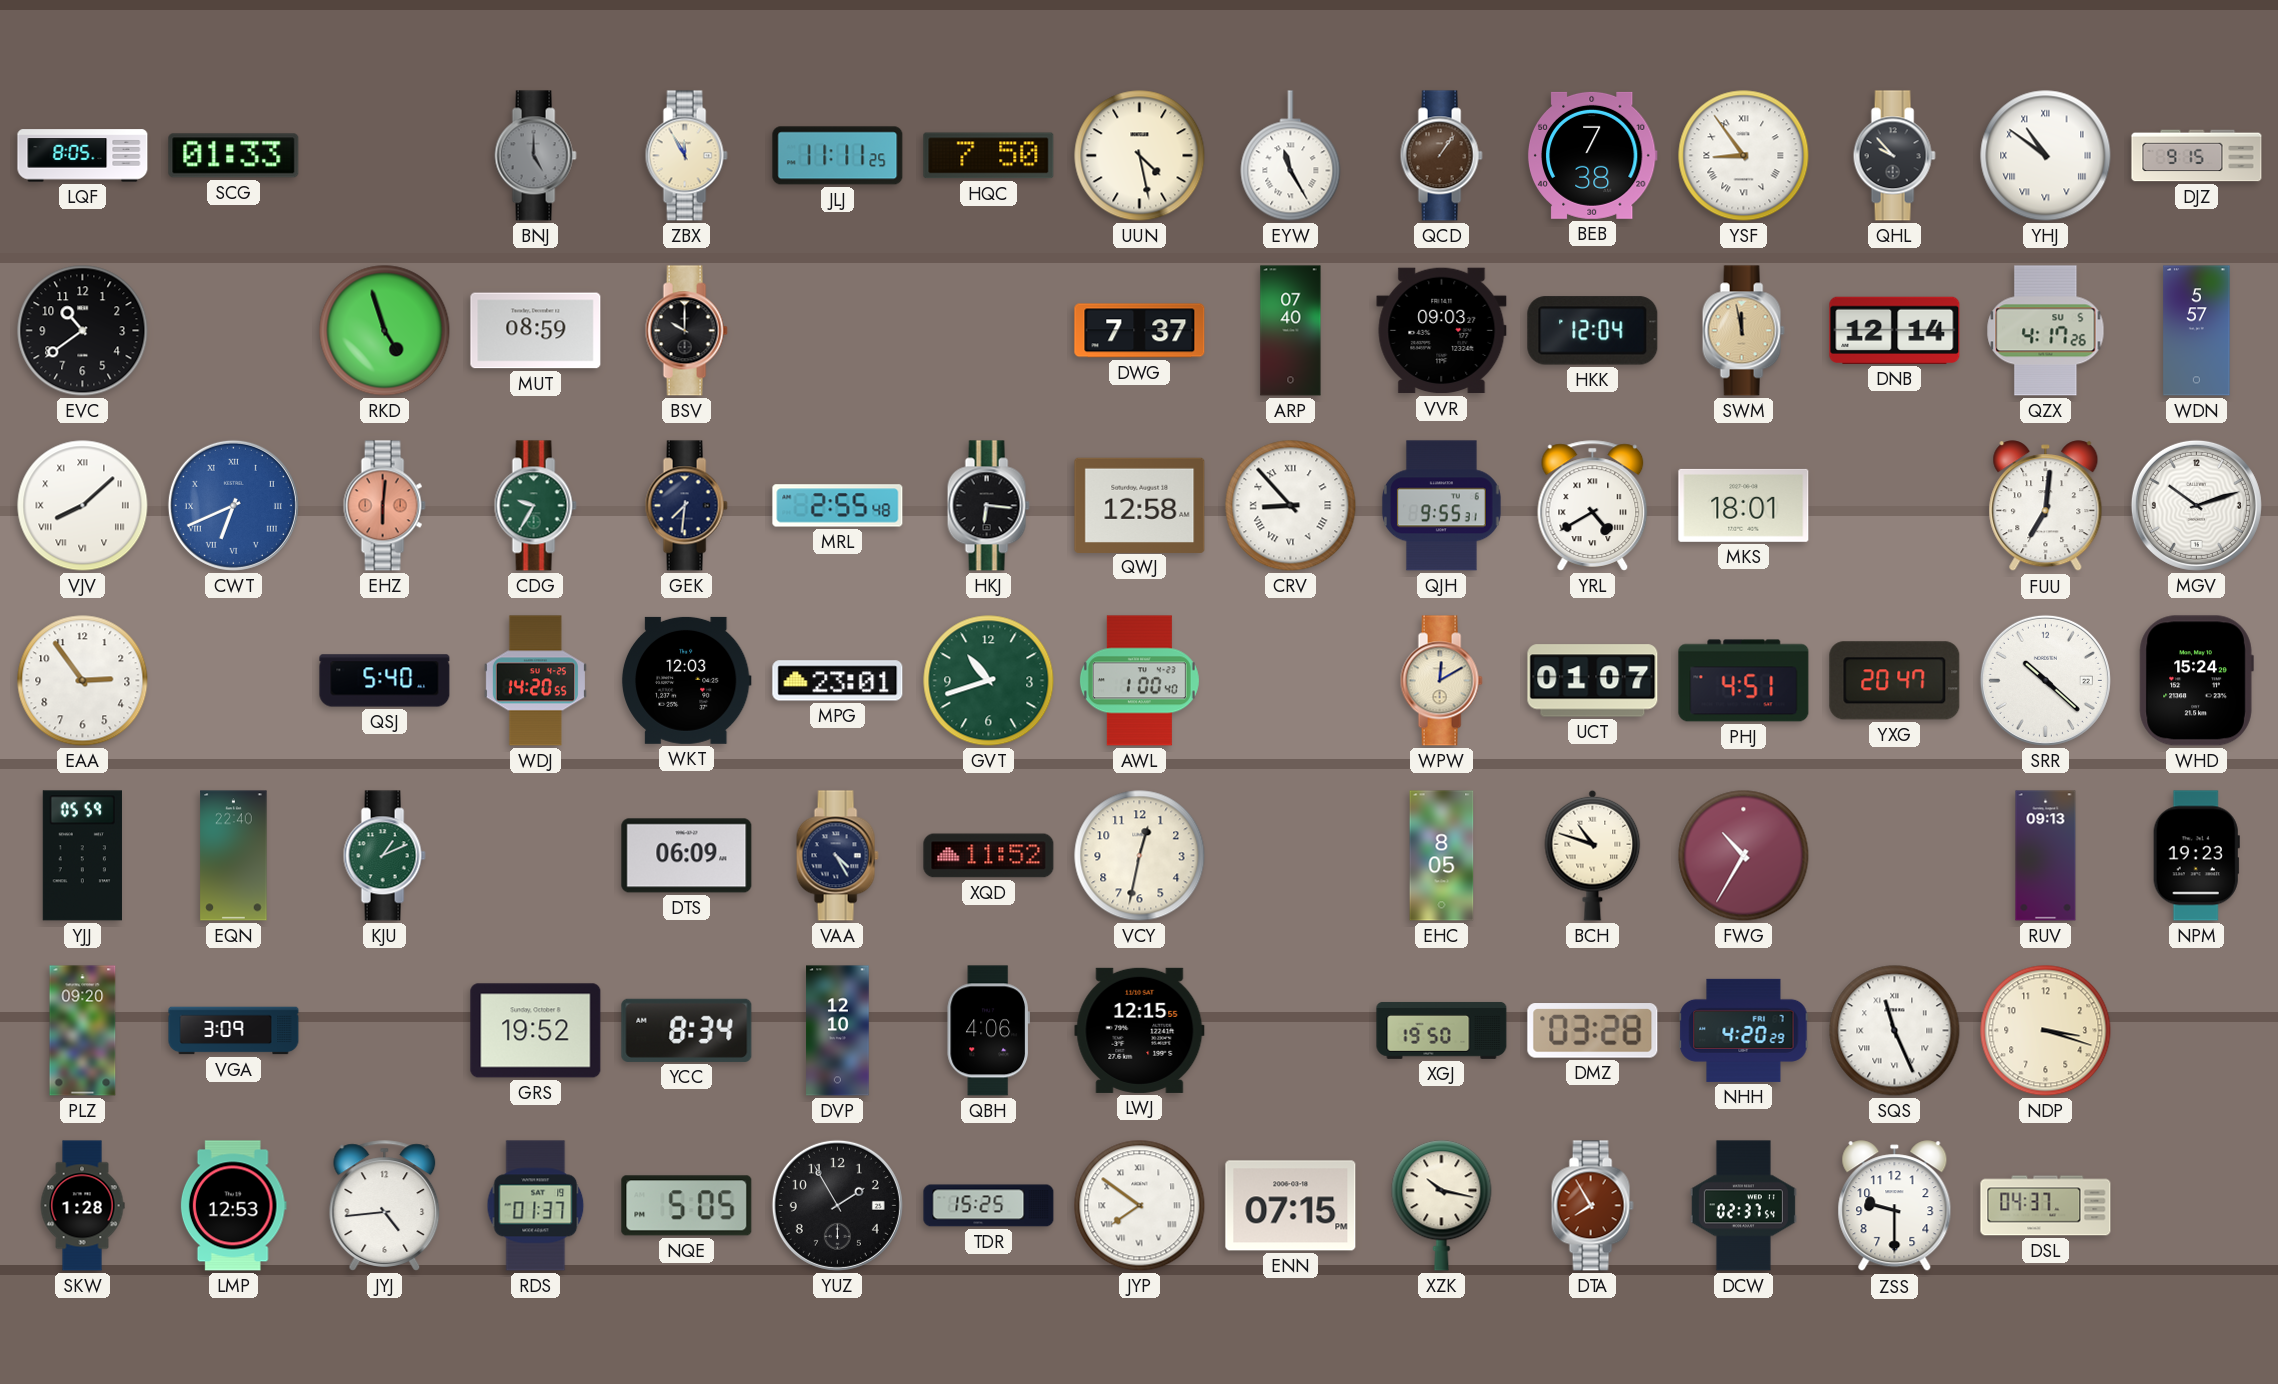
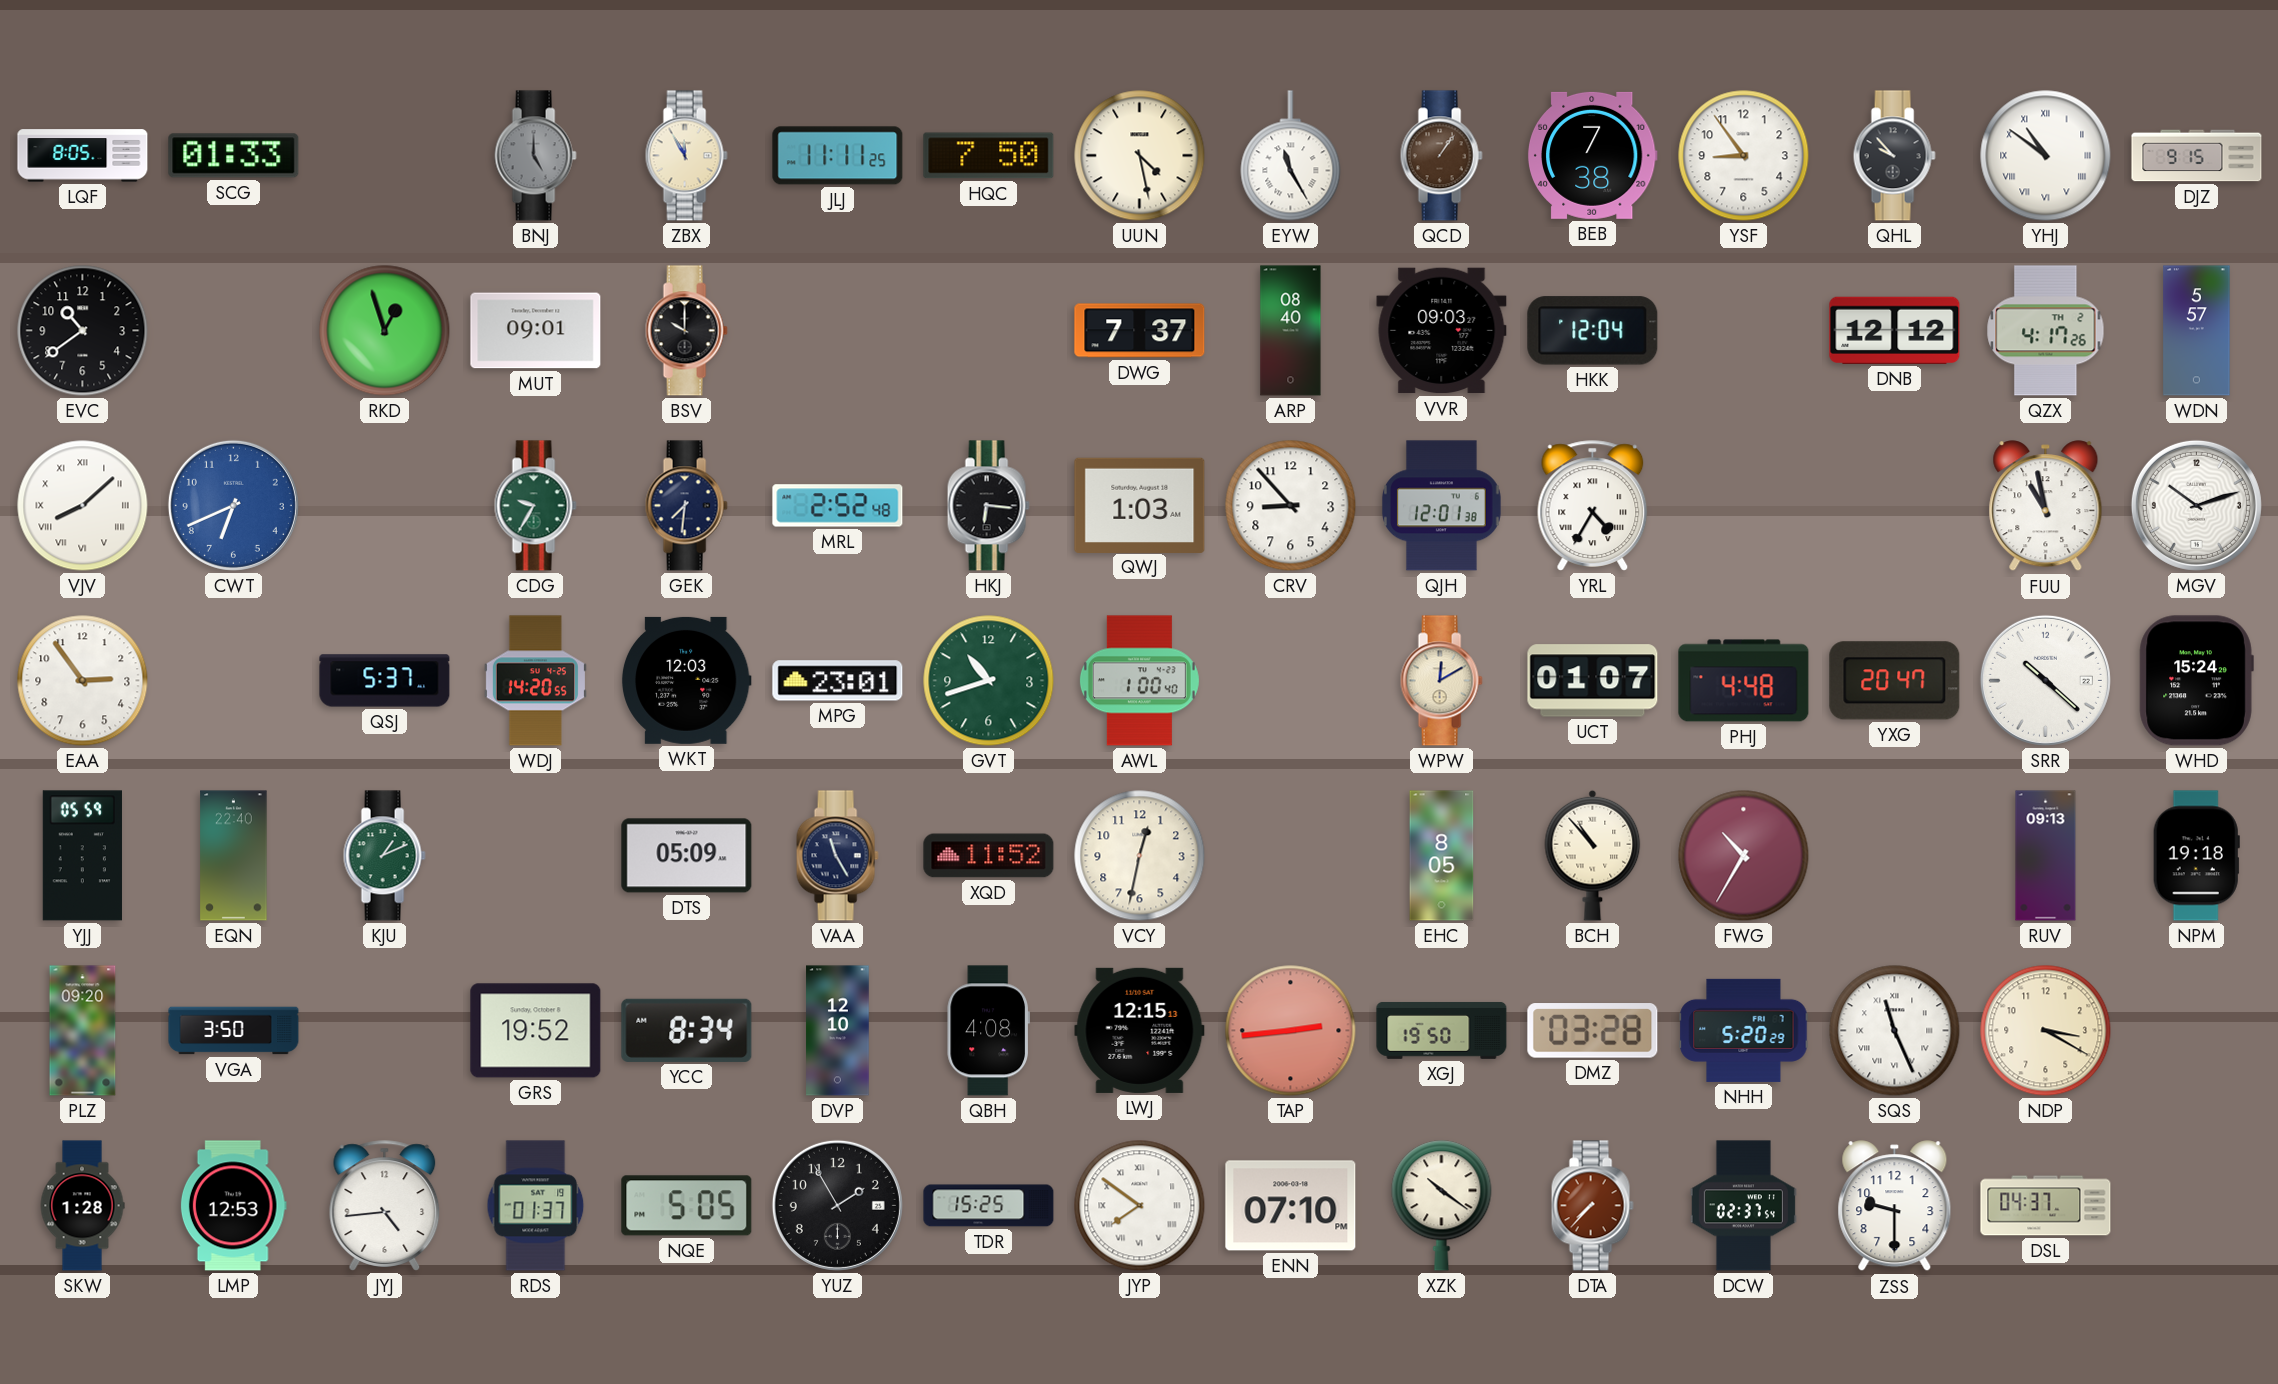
YSF numerals: Roman -> Arabic (1744, 156)
RKD: 4:57 -> 12:57 (385, 331)
MUT: 08:59 -> 09:01 (536, 331)
ARP: 07:40 -> 08:40 (1291, 331)
SWM: 11:58 -> none (1743, 331)
DNB: 12:14 -> 12:12 (1895, 330)
QZX date: SU 5 -> TH 2 (2046, 331)
CWT numerals: Roman -> Arabic (233, 505)
EHZ: 6:01 -> none (384, 506)
MRL: 2:55 -> 2:52 (838, 506)
QWJ: 12:58 -> 1:03 (1140, 505)
CRV numerals: Roman -> Arabic (1291, 506)
QJH: 9:55 -> 12:01 (1441, 506)
YRL: 4:40 -> 4:35 (1593, 506)
MKS: 18:01 -> none (1744, 505)
FUU: 7:01 -> 10:58 (2046, 506)
QSJ: 5:40 -> 5:37 (385, 681)
PHJ: 4:51 -> 4:48 (1744, 681)
DTS: 06:09 -> 05:09 (687, 856)
VAA: 4:25 -> 11:25 (837, 856)
BCH: 10:48 -> 10:53 (1593, 855)
NPM: 19:23 -> 19:18 (2196, 856)
VGA: 3:09 -> 3:50 (234, 1031)
QBH: 4:06 -> 4:08 (988, 1031)
LWJ: 12:15:55 -> 12:15:13 (1140, 1030)
TAP: none -> 2:44 (1291, 1031)
NHH: 4:20 -> 5:20 (1744, 1030)
NDP: 3:18 -> 3:20 (2046, 1031)
ENN: 07:15 -> 07:10 (1291, 1206)
XZK: 10:17 -> 10:21 (1442, 1206)
DTA: 7:55 -> 7:37 (1592, 1206)
